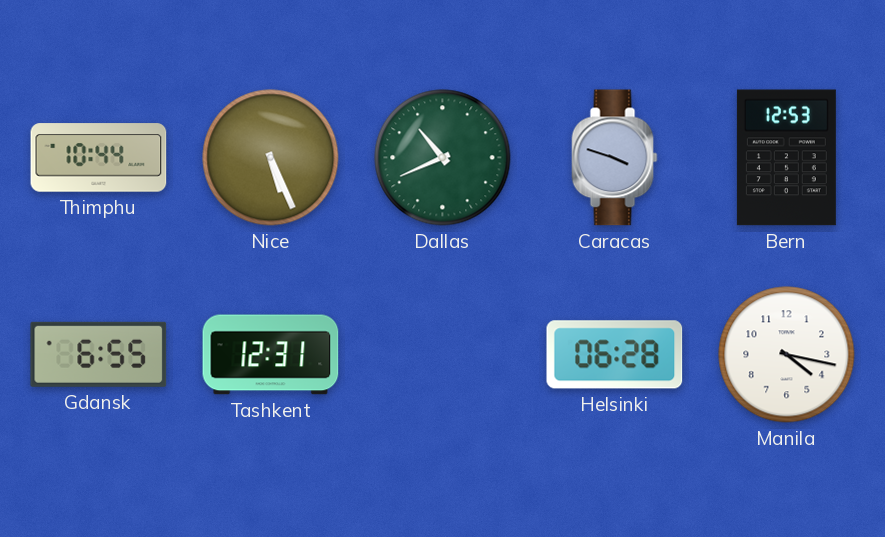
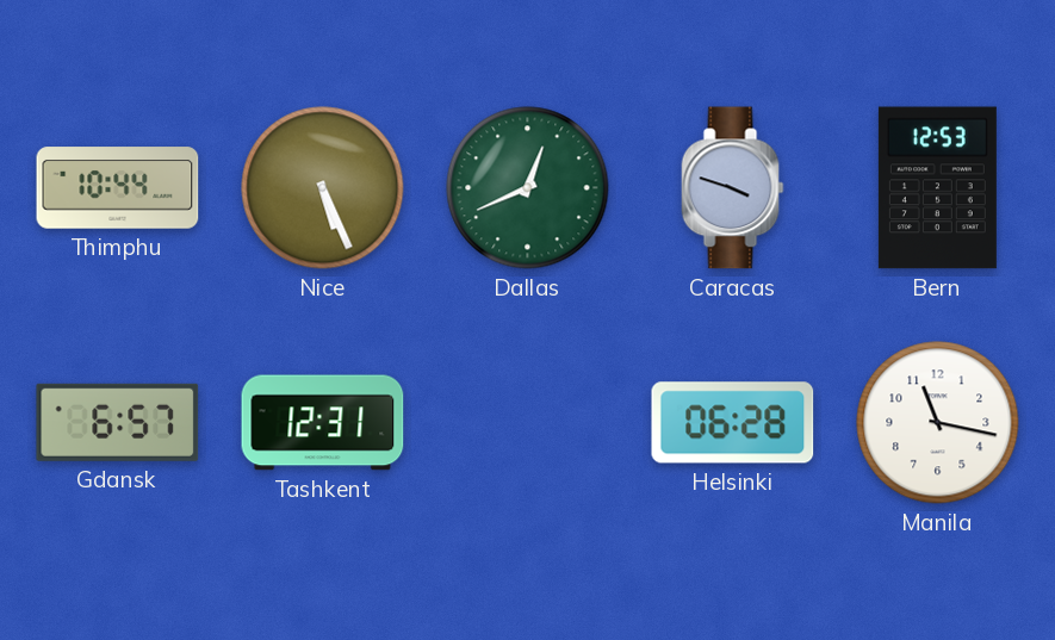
Dallas: 10:41 -> 12:41 (528, 188)
Gdansk: 6:55 -> 6:57 (118, 422)
Manila: 4:17 -> 11:17 (938, 423)
